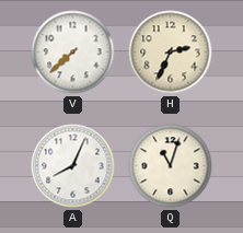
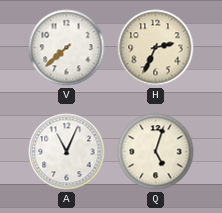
A: 8:04 -> 11:04 (67, 152)
Q: 11:03 -> 5:03 (156, 152)
